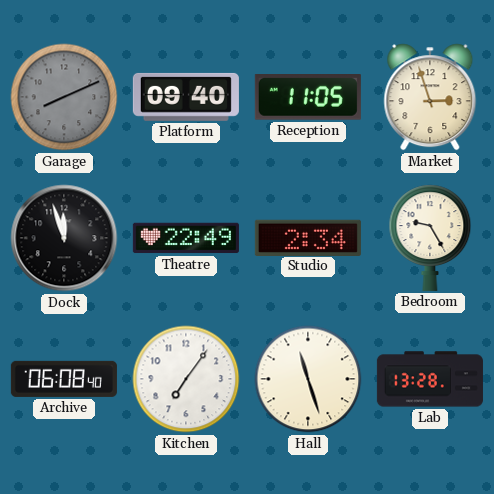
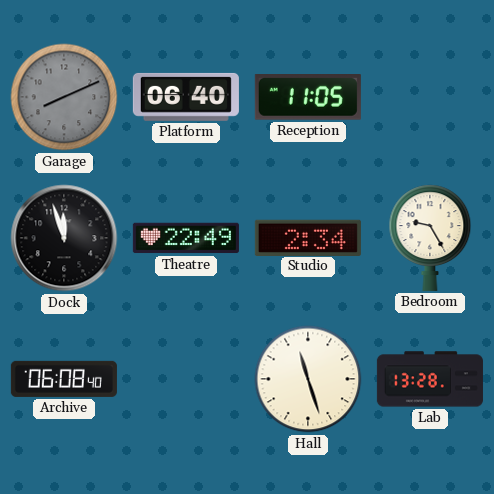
Platform: 09:40 -> 06:40 (186, 97)
Market: 2:57 -> none (430, 97)
Kitchen: 7:06 -> none (186, 379)
